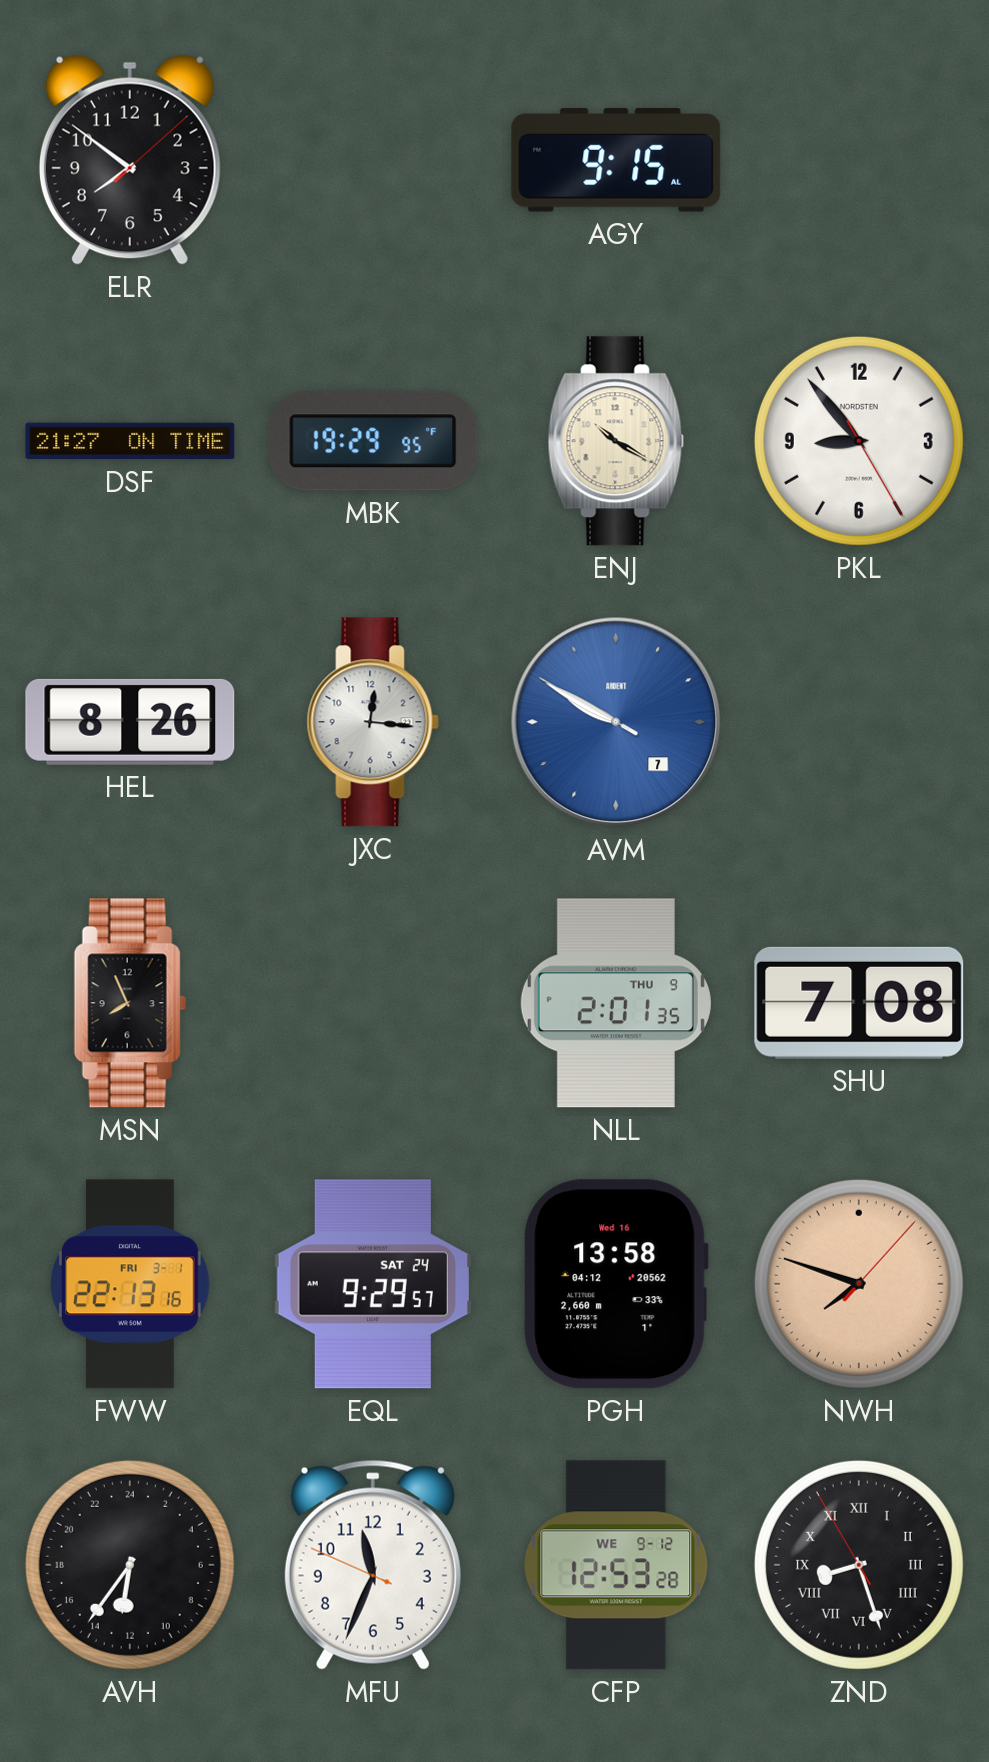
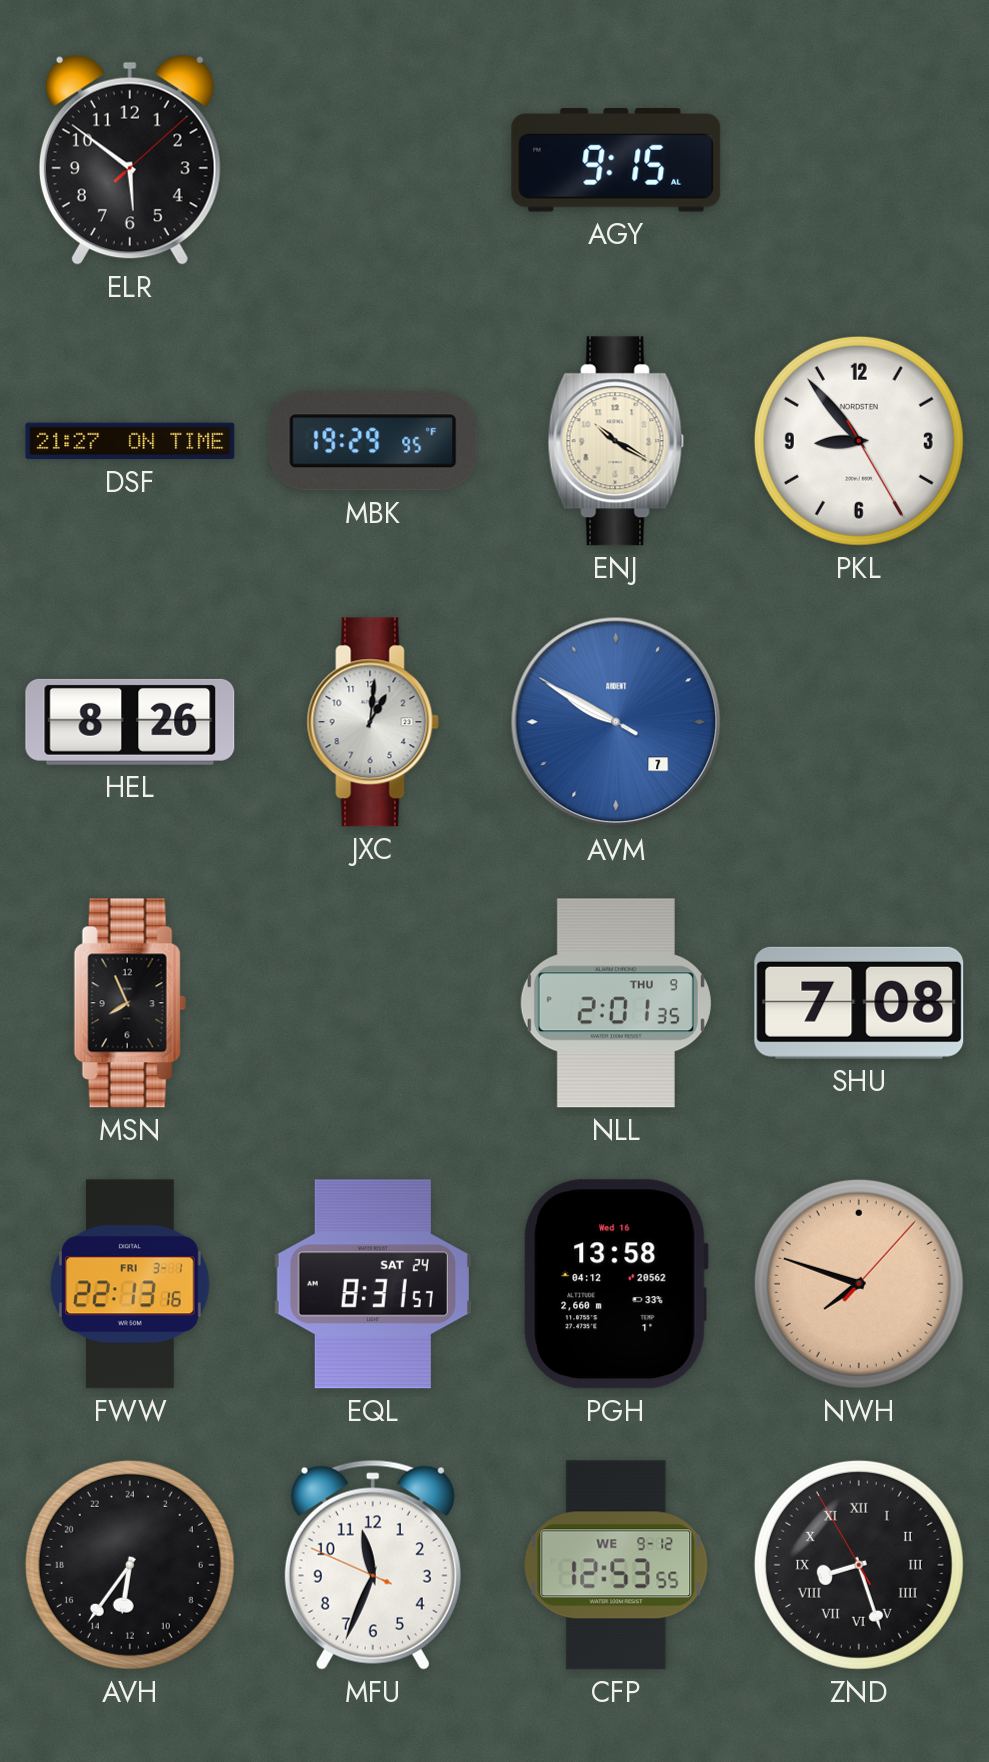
ELR: 7:51 -> 5:51 (130, 160)
JXC: 12:16 -> 1:01 (373, 722)
EQL: 9:29 -> 8:31 (373, 1284)
CFP: 12:53:28 -> 12:53:55 (616, 1565)
